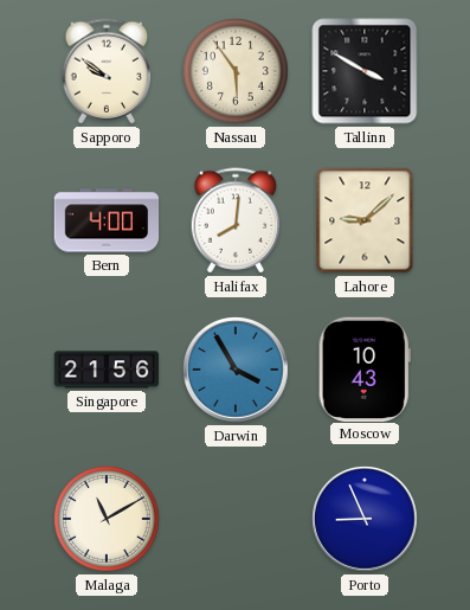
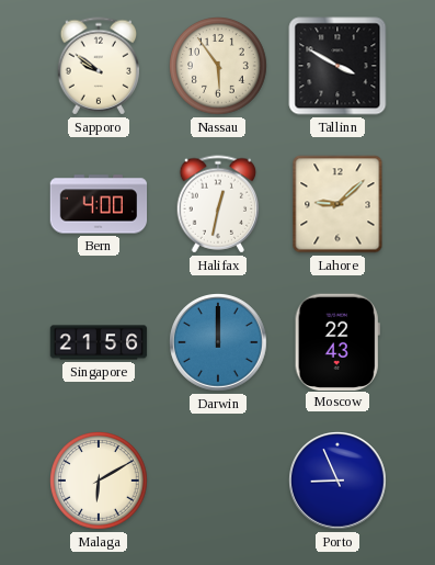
Halifax: 8:01 -> 12:32 (218, 204)
Darwin: 3:55 -> 12:00 (218, 342)
Moscow: 10:43 -> 22:43 (337, 341)
Malaga: 11:10 -> 6:10 (99, 481)
